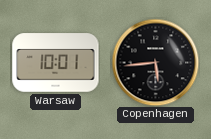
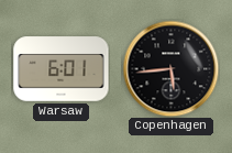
Warsaw: 10:01 -> 6:01 (62, 69)
